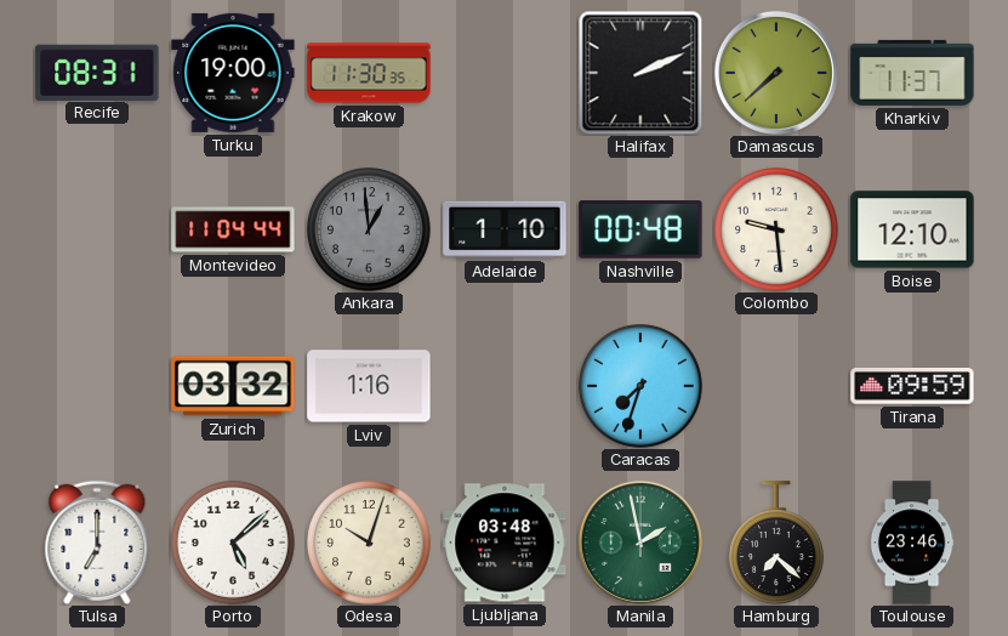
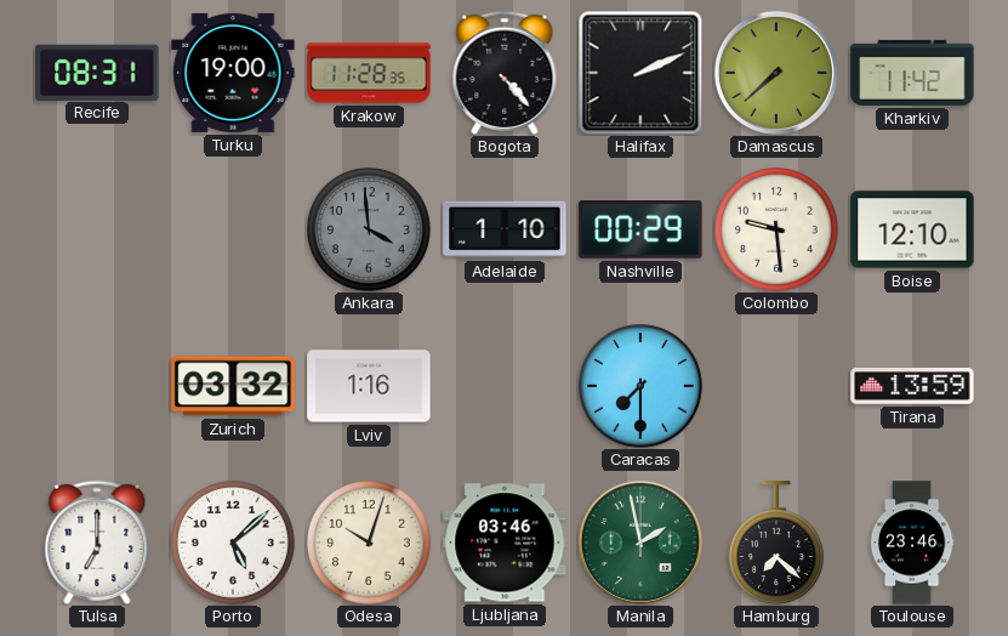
Krakow: 11:30 -> 11:28 (369, 73)
Bogota: none -> 4:23 (505, 73)
Kharkiv: 11:37 -> 11:42 (912, 73)
Montevideo: 11:04 -> none (233, 229)
Ankara: 12:59 -> 3:59 (370, 231)
Nashville: 00:48 -> 00:29 (640, 229)
Caracas: 7:33 -> 7:30 (642, 387)
Tirana: 09:59 -> 13:59 (912, 387)
Ljubljana: 03:48 -> 03:46 (505, 543)
